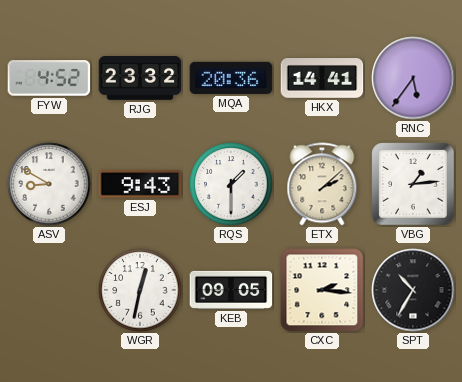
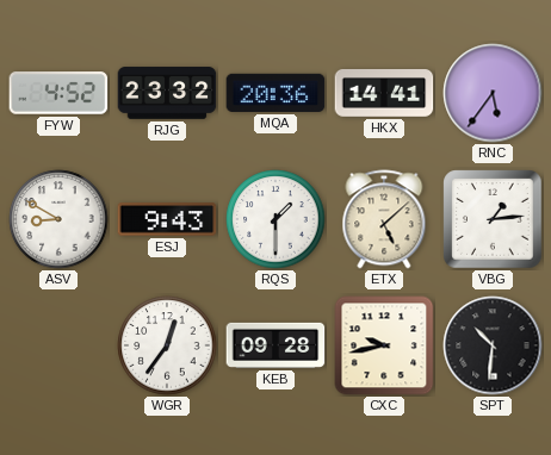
ETX: 2:08 -> 5:08 (384, 219)
WGR: 12:32 -> 12:36 (167, 345)
KEB: 09:05 -> 09:28 (275, 345)
CXC: 2:16 -> 9:43 (384, 345)
SPT: 10:35 -> 10:31 (493, 345)
